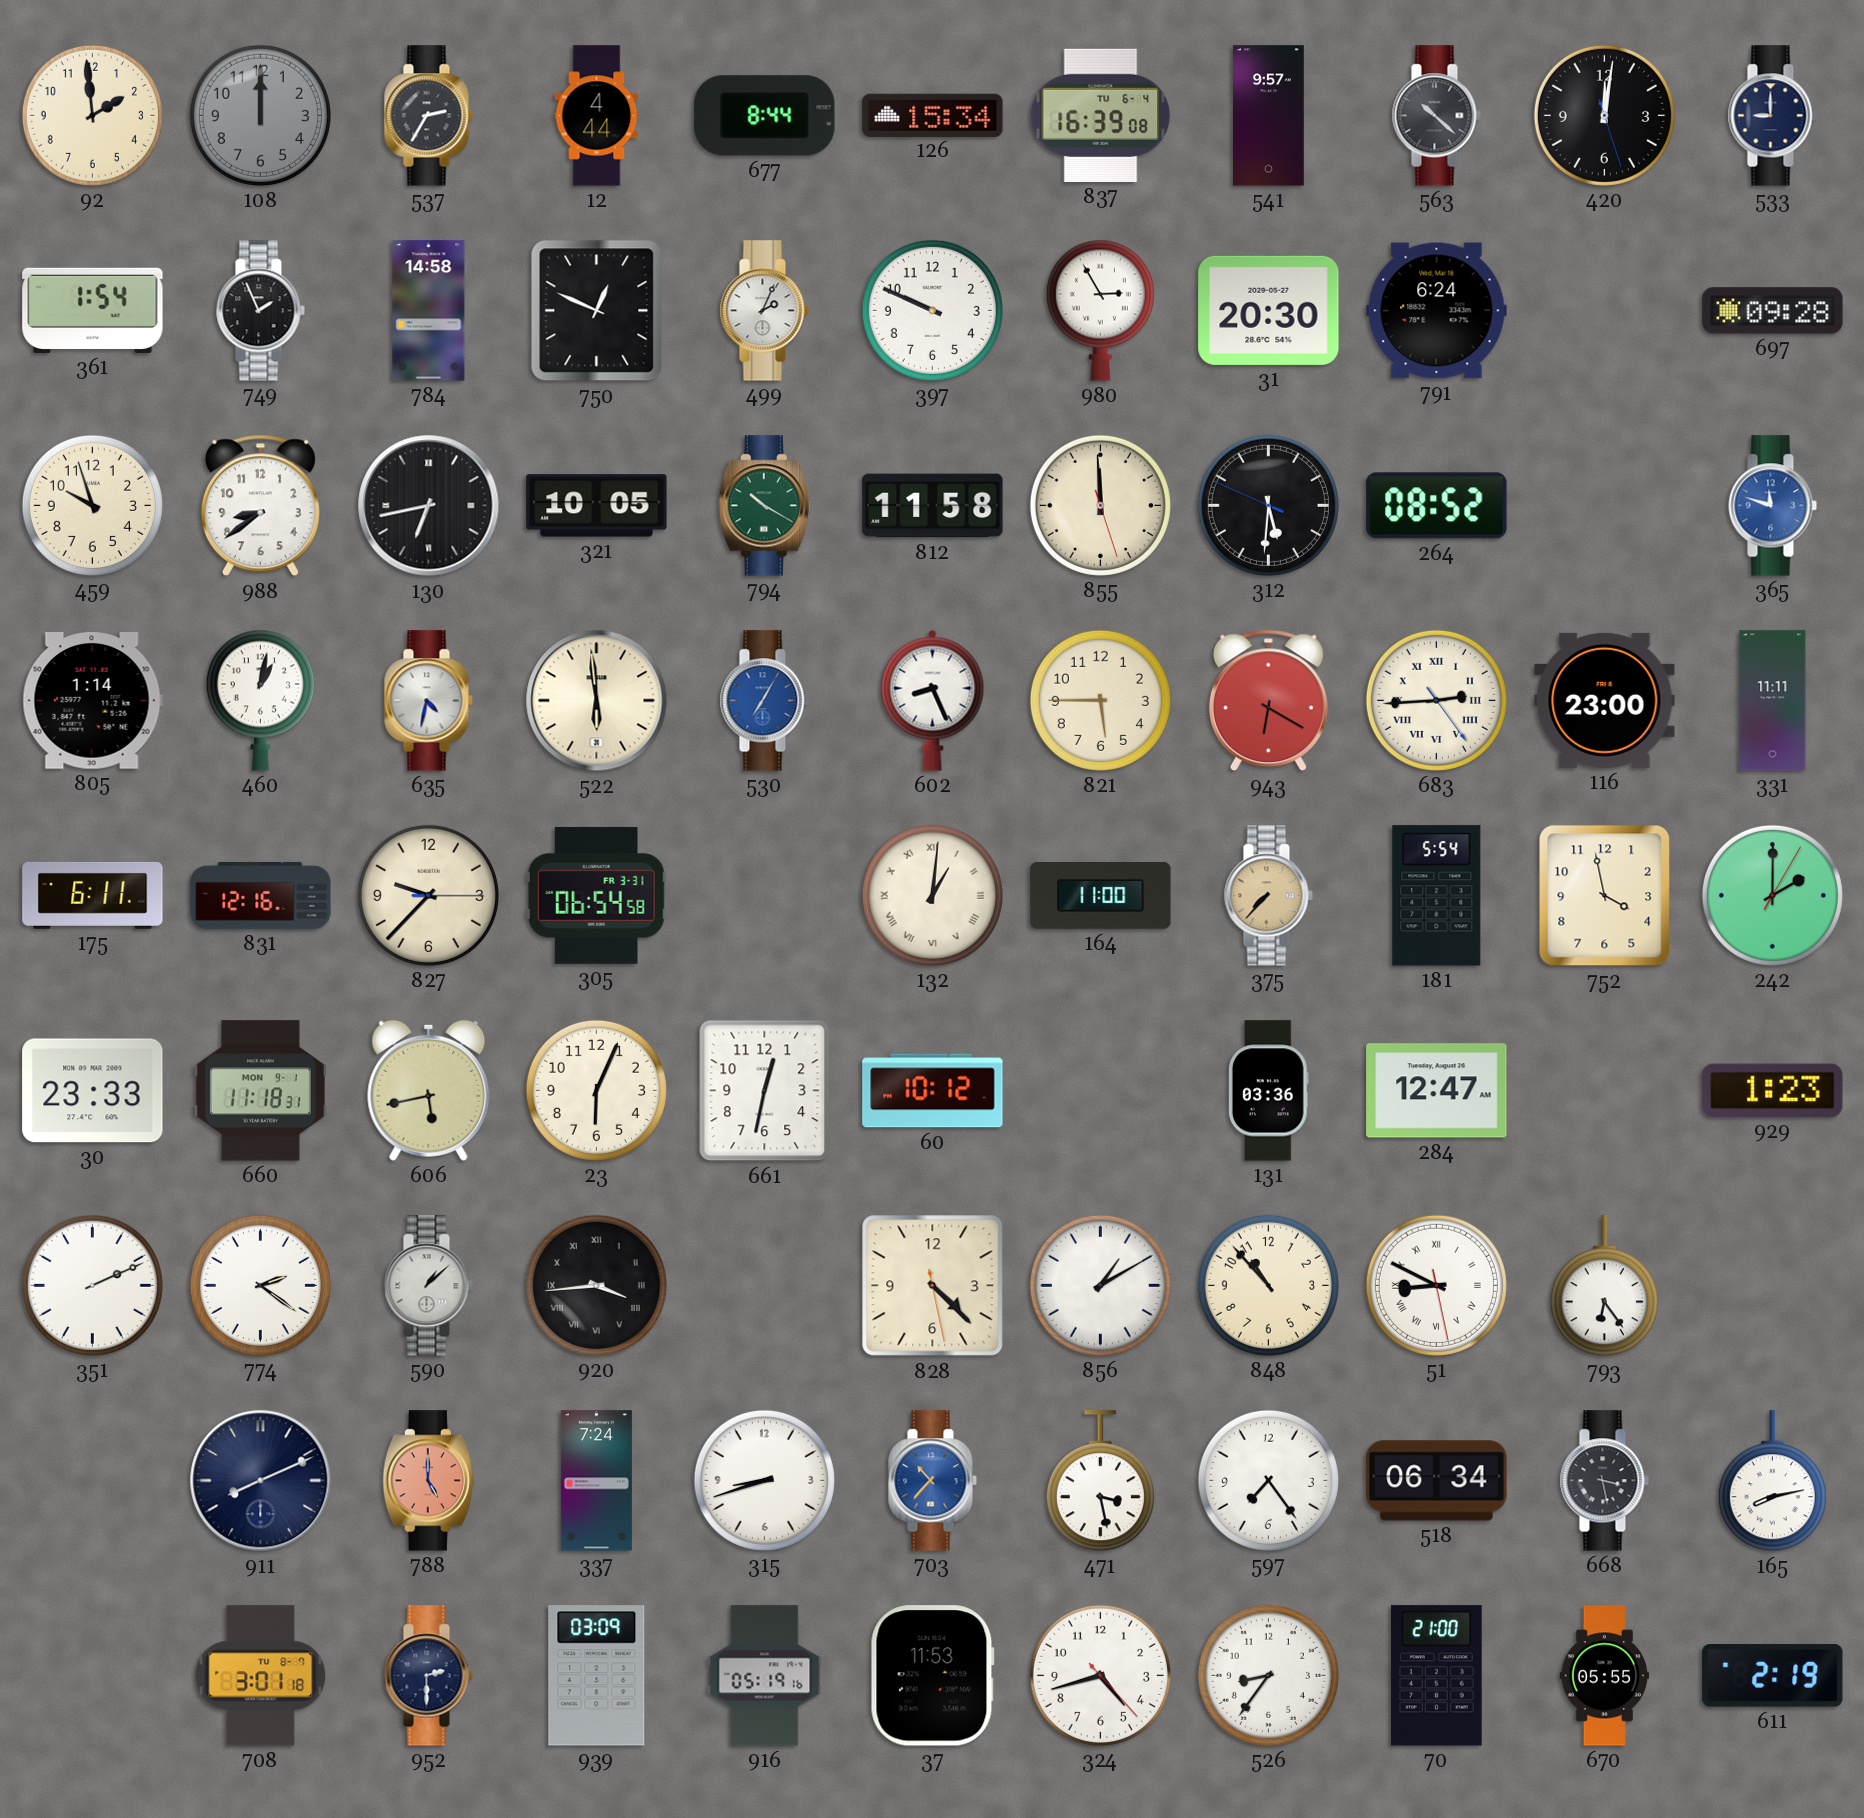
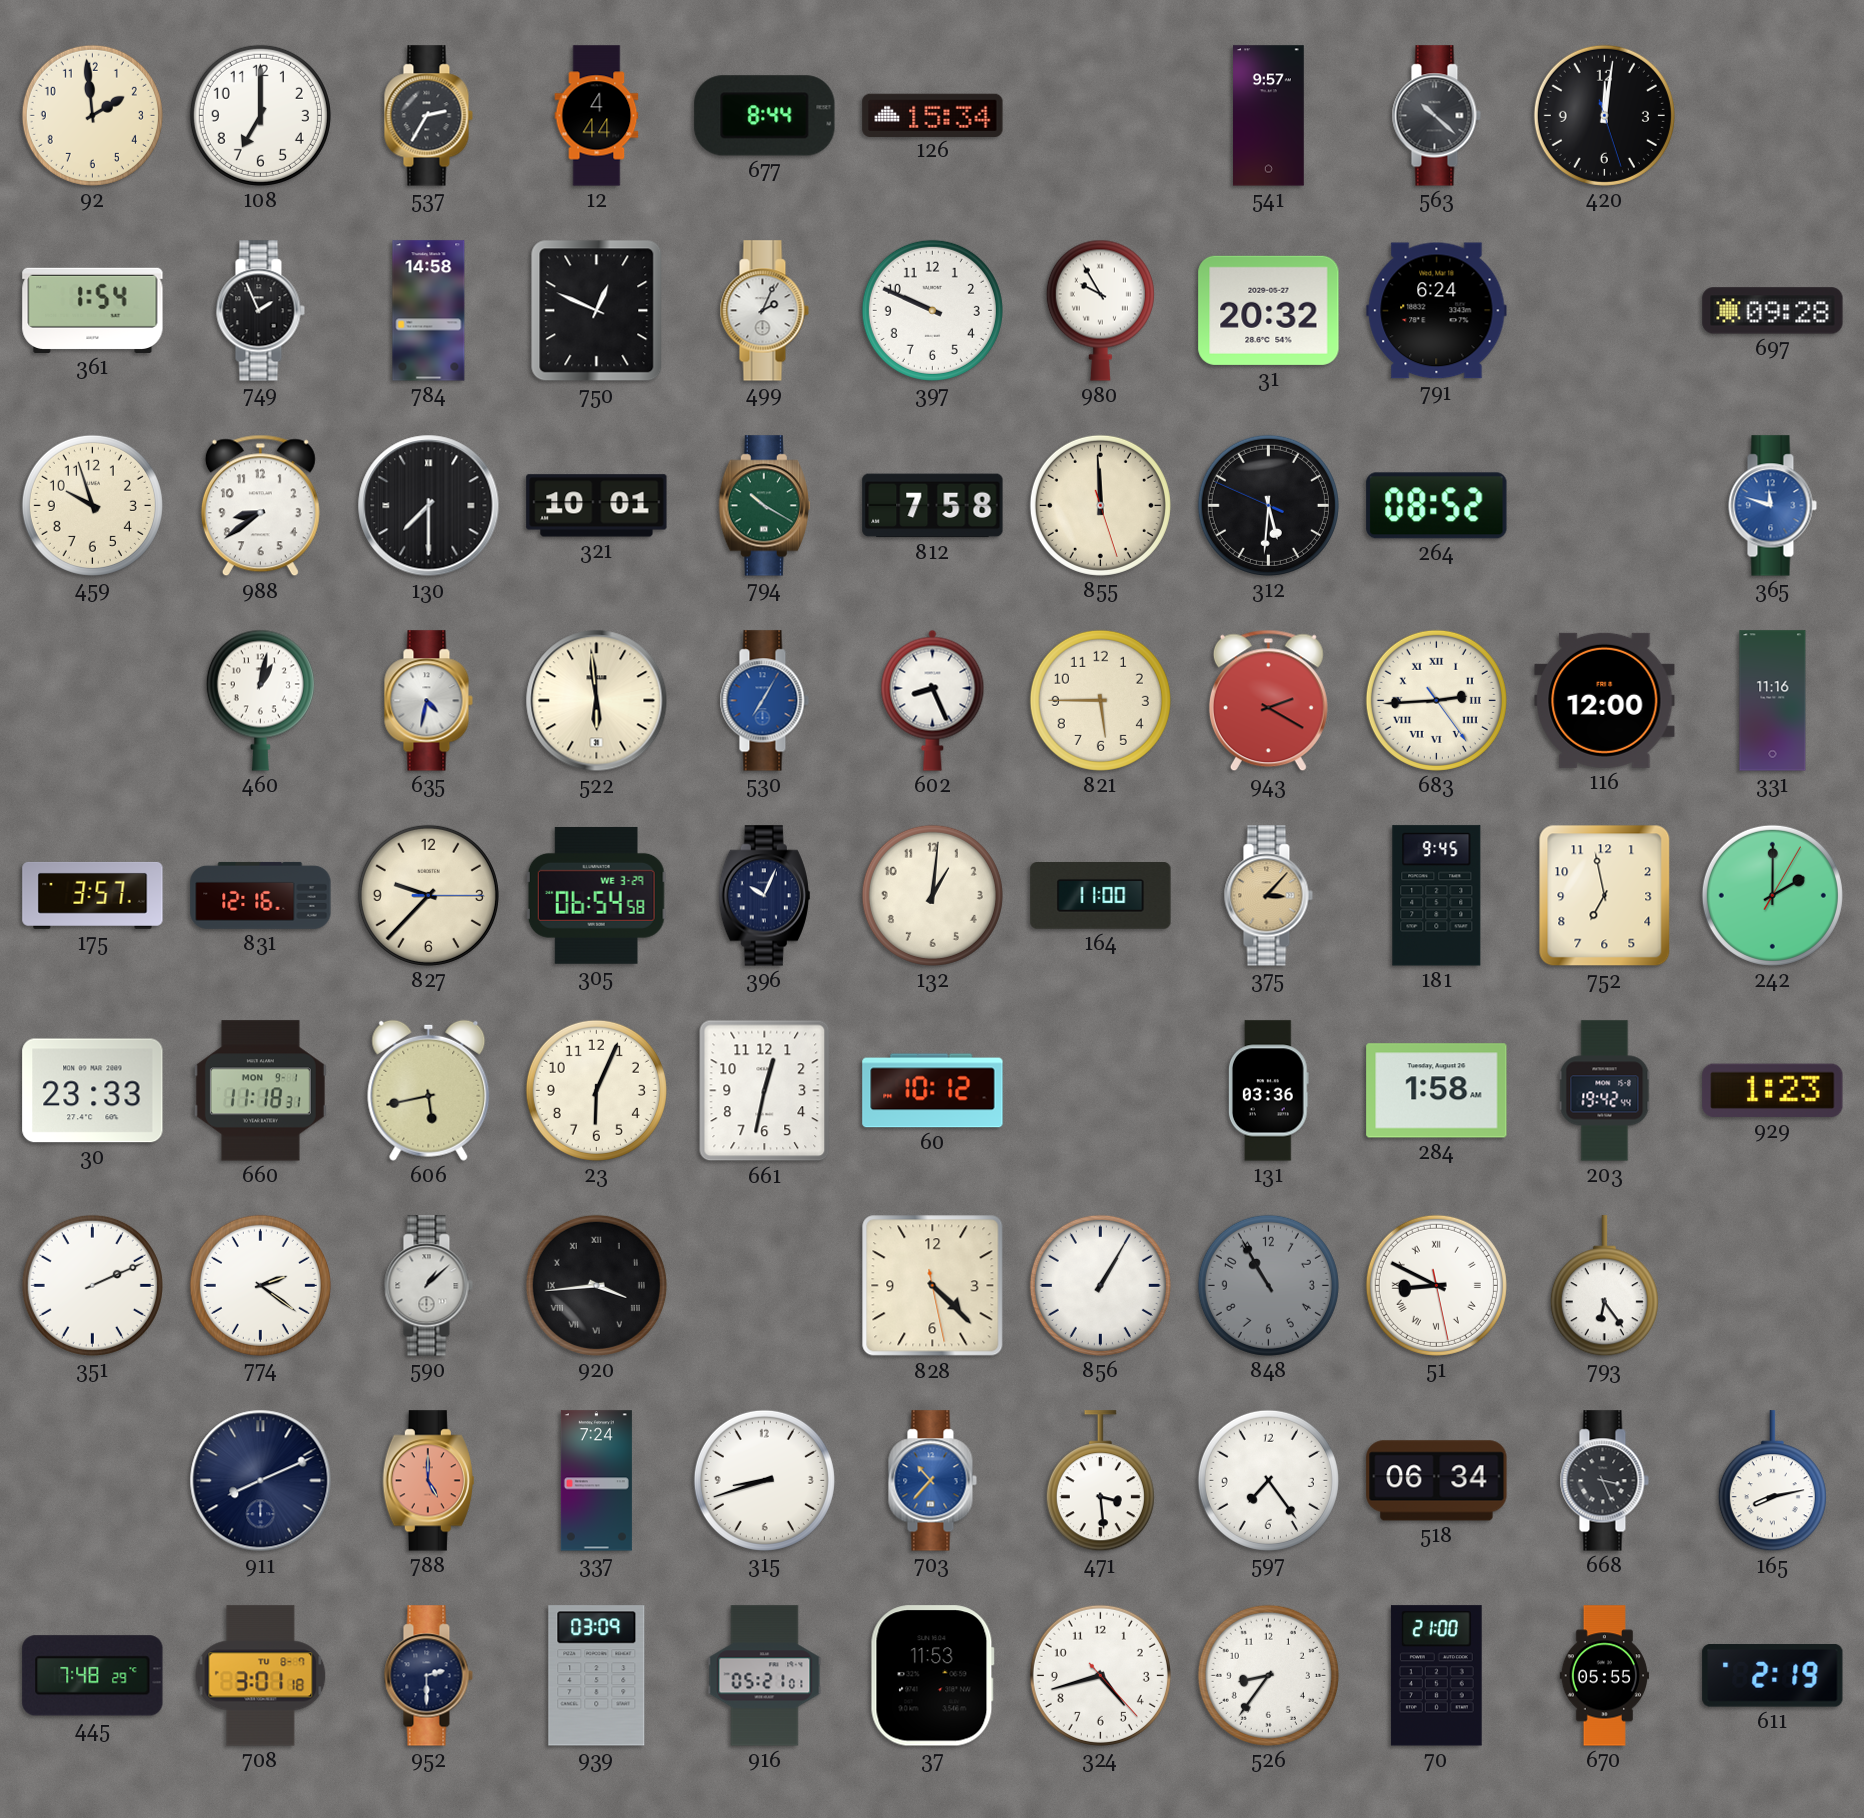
108: 12:00 -> 7:00 (260, 115)
108 dial: grey -> white (260, 115)
837: 16:39 -> none (1101, 115)
533: 9:00 -> none (1772, 116)
980: 2:55 -> 9:55 (1100, 310)
31: 20:30 -> 20:32 (1269, 310)
130: 6:43 -> 7:30 (429, 506)
321: 10:05 -> 10:01 (597, 506)
812: 11:58 -> 7:58 (933, 506)
805: 1:14 -> none (92, 701)
943: 6:20 -> 2:20 (1268, 701)
116: 23:00 -> 12:00 (1605, 700)
331: 11:11 -> 11:16 (1773, 701)
175: 6:11 -> 3:57 (93, 895)
305 date: FR 3-31 -> WE 3-29 (596, 895)
396: none -> 10:04 (764, 896)
132 numerals: Roman -> Arabic (932, 895)
375: 7:37 -> 3:07 (1268, 896)
181: 5:54 -> 9:45 (1437, 896)
752: 3:58 -> 6:58 (1605, 896)
284: 12:47 -> 1:58 (1437, 1091)
203: none -> 19:42 (1605, 1091)
856: 1:10 -> 1:05 (1100, 1285)
848: 10:53 -> 10:55 (1268, 1285)
848 dial: cream -> grey (1268, 1285)
471: 3:28 -> 3:29 (1100, 1481)
668: 3:28 -> 3:26 (1604, 1481)
445: none -> 7:48 (93, 1676)
916: 05:19 -> 05:21 (765, 1676)
